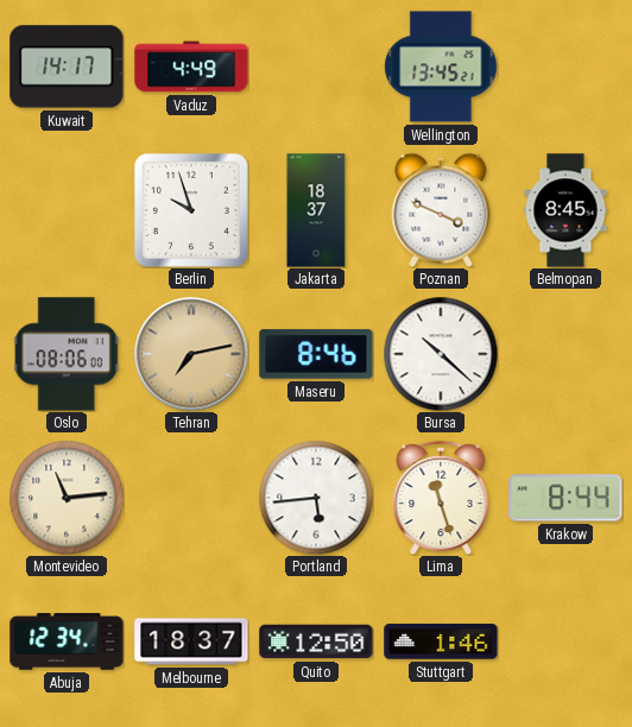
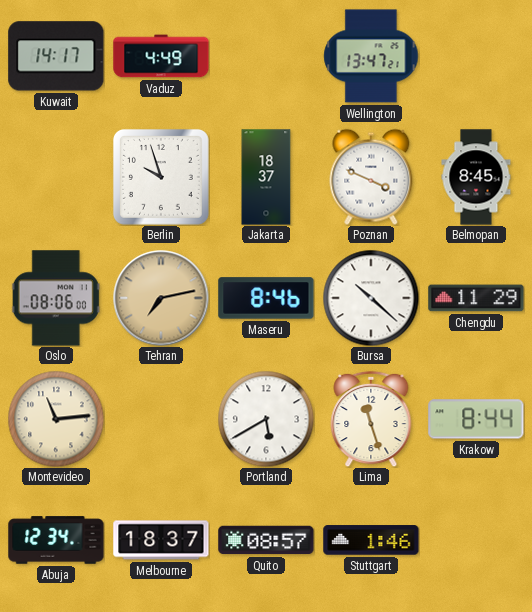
Wellington: 13:45 -> 13:47 (371, 56)
Chengdu: none -> 11:29 (476, 298)
Portland: 5:44 -> 5:40 (266, 419)
Quito: 12:50 -> 08:57 (266, 540)
